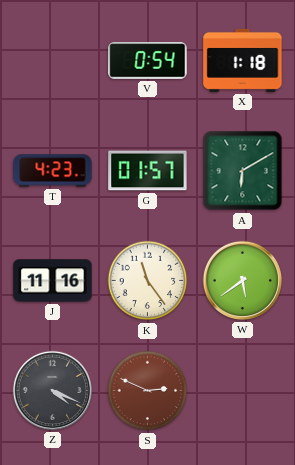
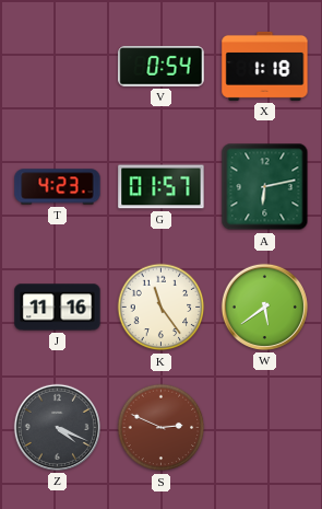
A: 6:10 -> 6:13 (265, 187)
